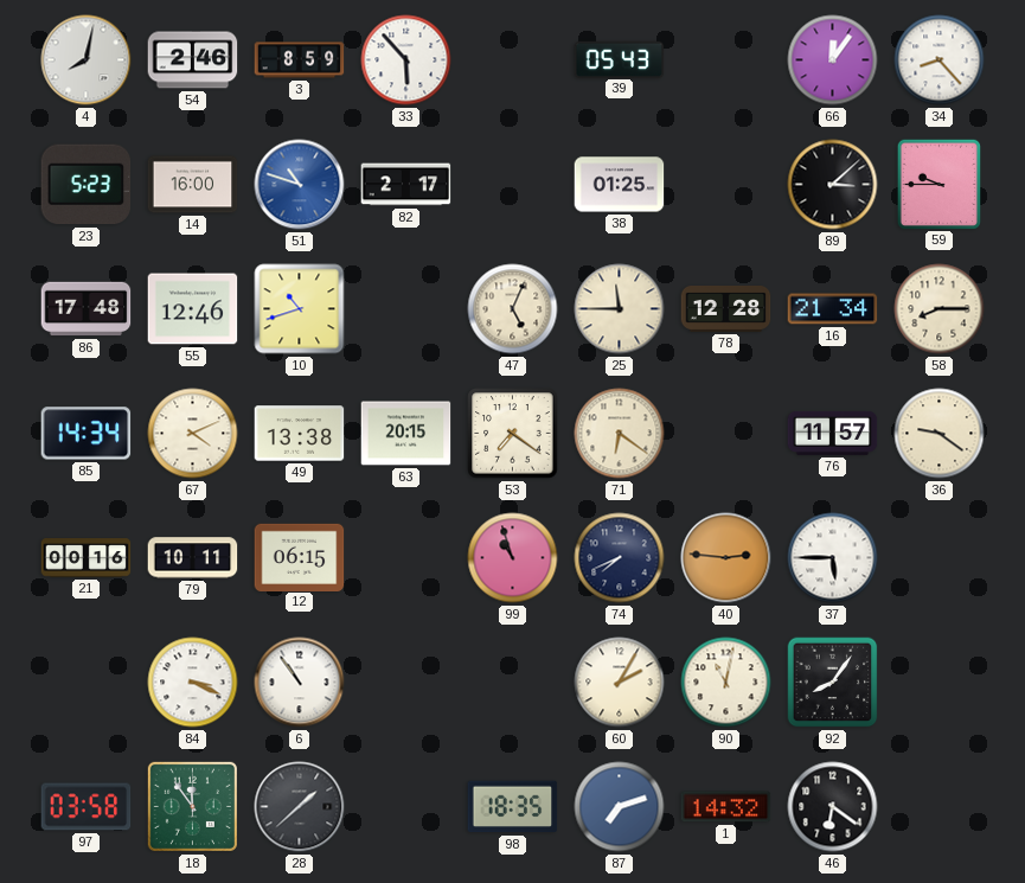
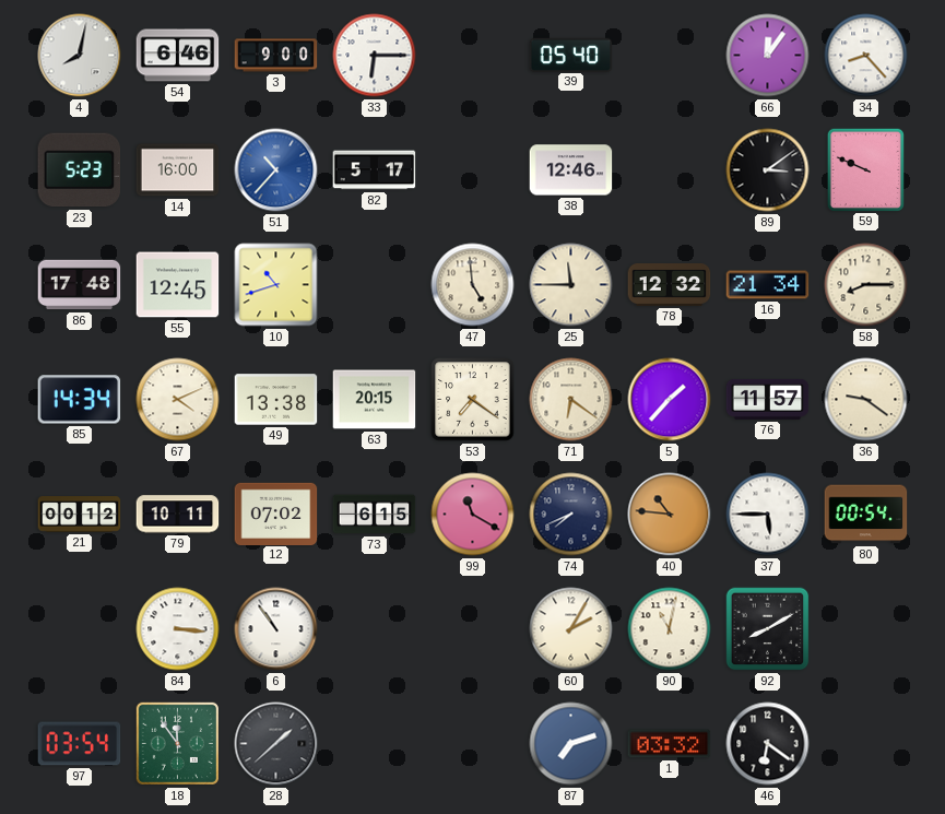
54: 2:46 -> 6:46 (178, 56)
3: 8:59 -> 9:00 (276, 56)
33: 5:53 -> 6:15 (375, 56)
39: 05:43 -> 05:40 (571, 55)
51: 10:48 -> 10:37 (276, 170)
82: 2:17 -> 5:17 (375, 170)
38: 01:25 -> 12:46 (571, 170)
89: 3:08 -> 3:09 (768, 170)
59: 9:45 -> 9:49 (865, 169)
55: 12:46 -> 12:45 (178, 285)
47: 5:04 -> 4:59 (473, 285)
78: 12:28 -> 12:32 (670, 285)
5: none -> 1:37 (670, 400)
21: 00:16 -> 00:12 (80, 515)
12: 06:15 -> 07:02 (276, 514)
73: none -> 6:15 (375, 515)
99: 10:57 -> 11:20 (473, 515)
40: 2:46 -> 10:46 (670, 515)
80: none -> 00:54 (866, 515)
84: 3:19 -> 3:16 (178, 629)
92: 8:06 -> 8:10 (768, 629)
97: 03:58 -> 03:54 (80, 744)
98: 18:35 -> none (513, 807)
1: 14:32 -> 03:32 (670, 744)
